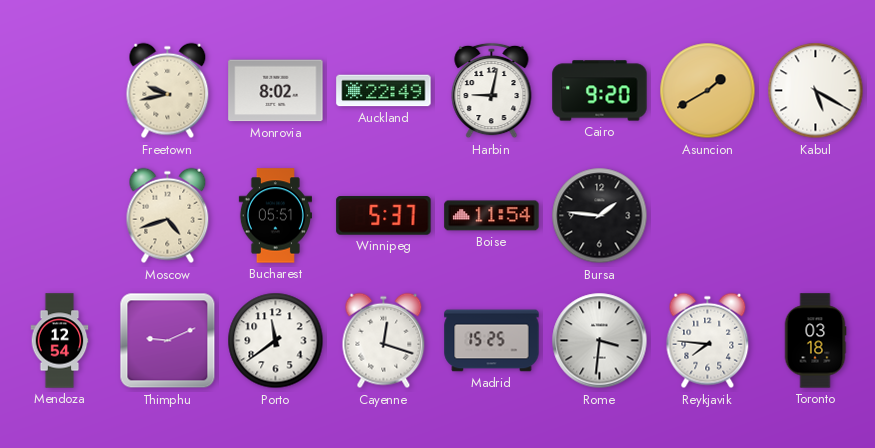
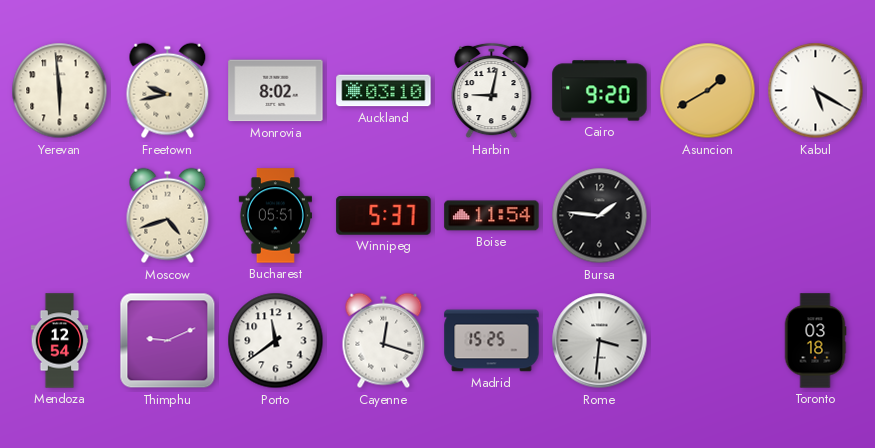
Yerevan: none -> 5:59 (60, 91)
Auckland: 22:49 -> 03:10 (384, 91)
Reykjavik: 7:46 -> none (708, 341)
